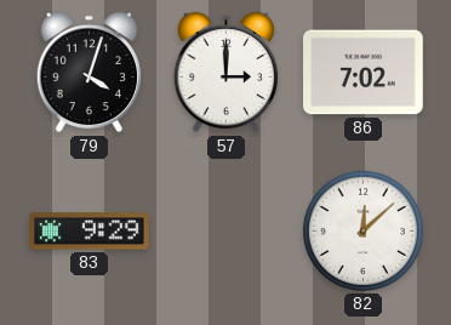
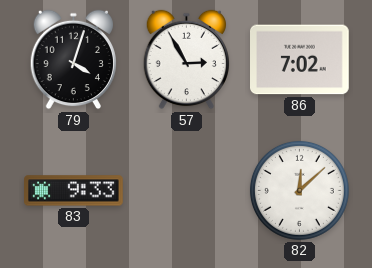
57: 3:00 -> 2:55 (186, 60)
83: 9:29 -> 9:33 (74, 191)
